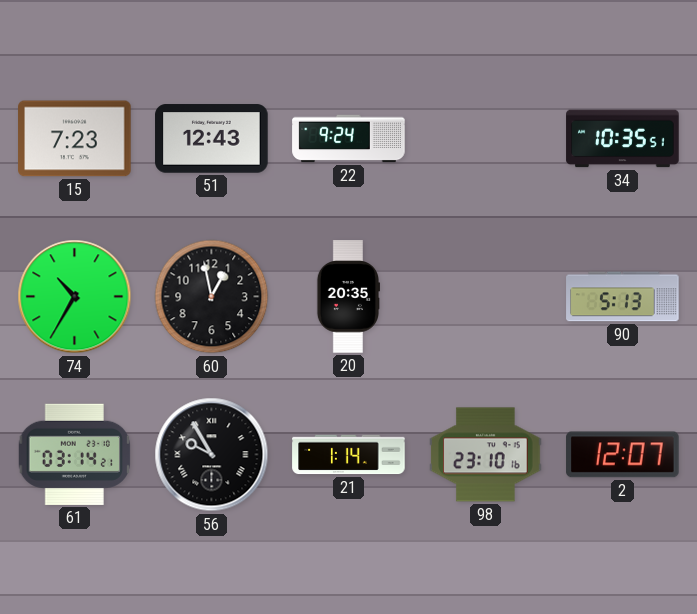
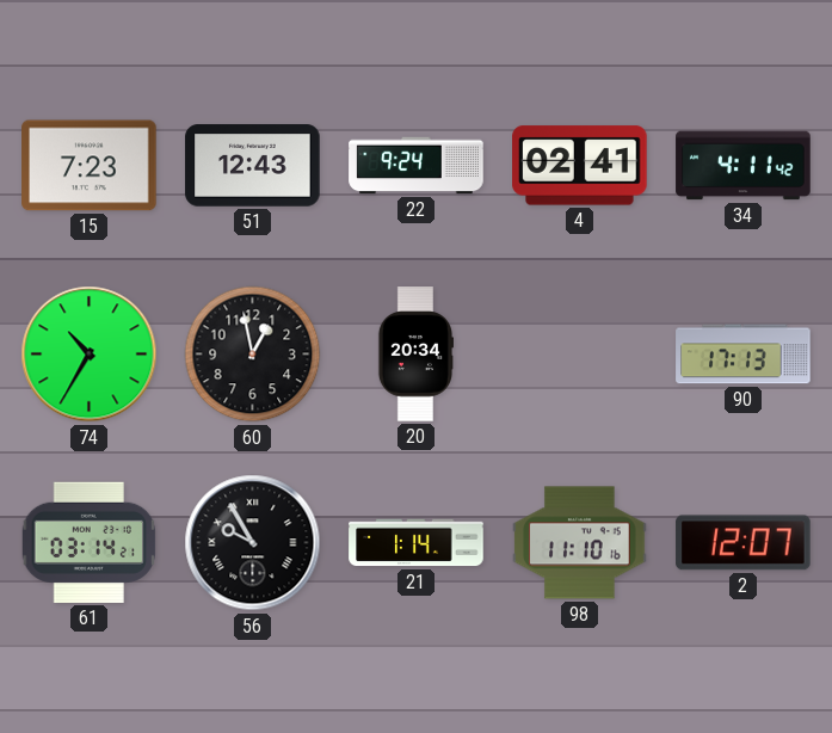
4: none -> 02:41 (580, 166)
34: 10:35 -> 4:11 (744, 166)
20: 20:35 -> 20:34 (414, 355)
90: 5:13 -> 17:13 (744, 355)
98: 23:10 -> 11:10 (580, 543)
